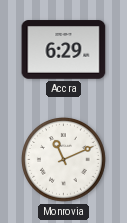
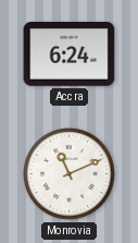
Accra: 6:29 -> 6:24 (70, 54)
